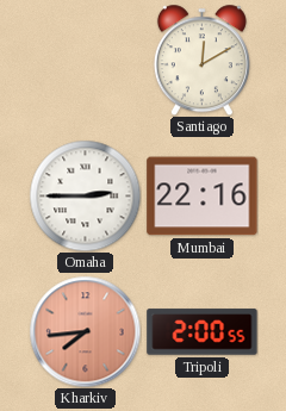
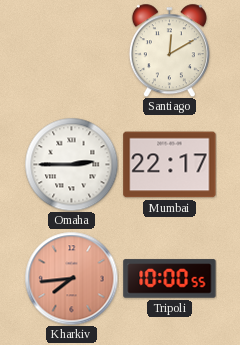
Mumbai: 22:16 -> 22:17 (170, 165)
Tripoli: 2:00 -> 10:00 (170, 279)
